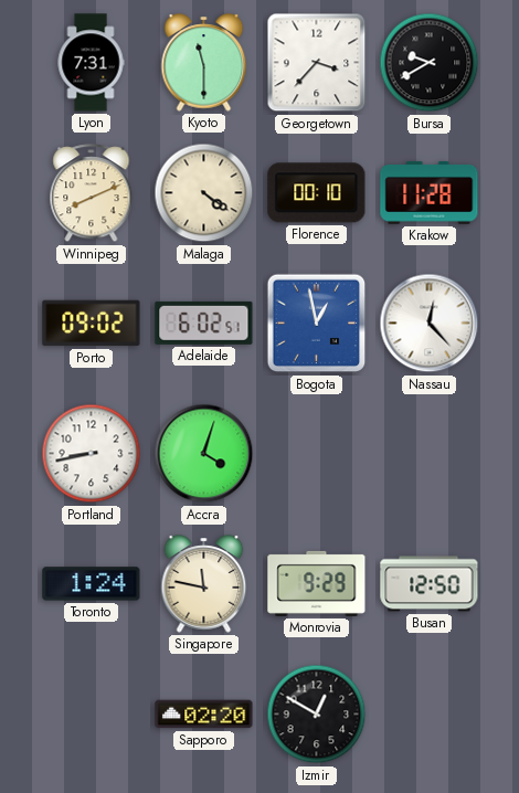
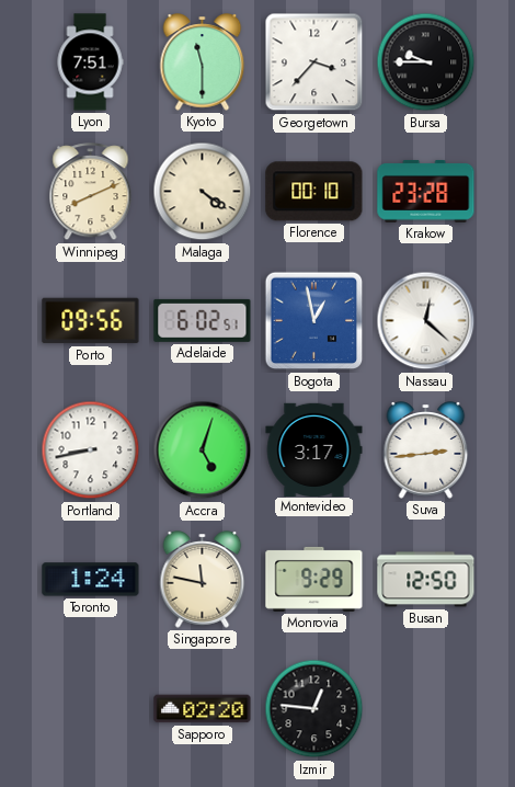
Lyon: 7:31 -> 7:51 (90, 62)
Bursa: 9:40 -> 9:45 (426, 62)
Krakow: 11:28 -> 23:28 (426, 191)
Porto: 09:02 -> 09:56 (91, 321)
Nassau: 12:23 -> 12:22 (426, 321)
Accra: 4:03 -> 5:03 (203, 450)
Montevideo: none -> 3:17 (314, 449)
Suva: none -> 2:44 (426, 450)
Izmir: 12:50 -> 12:46 (314, 709)
